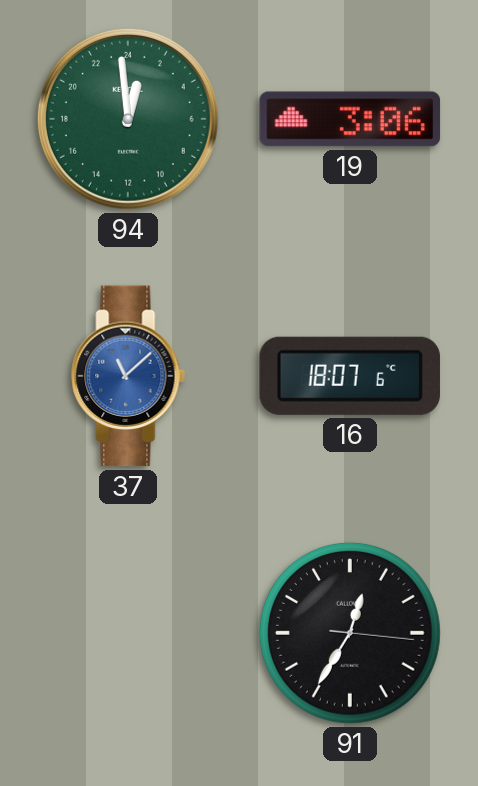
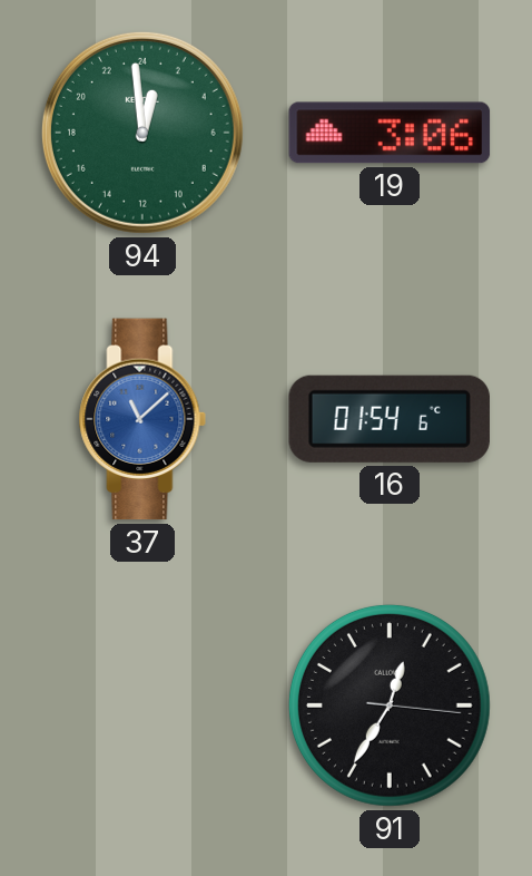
16: 18:07 -> 01:54 (390, 419)
